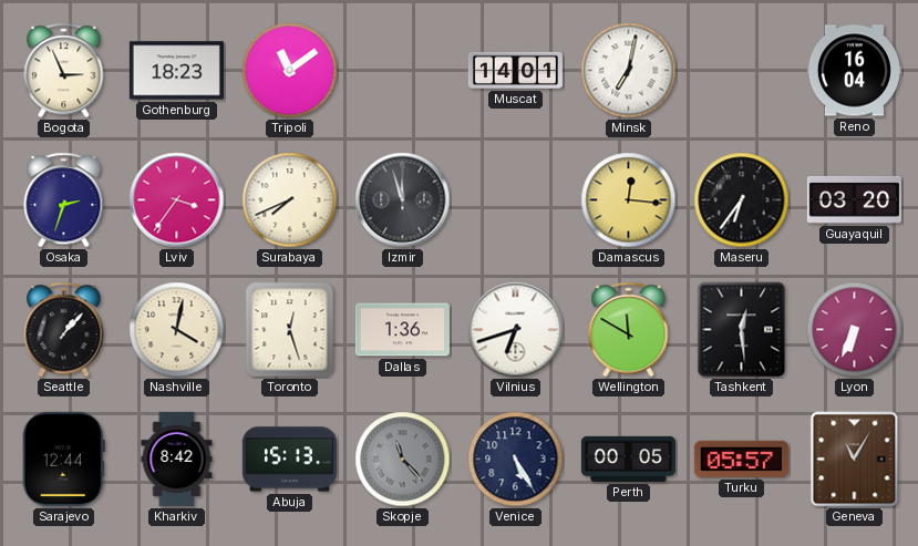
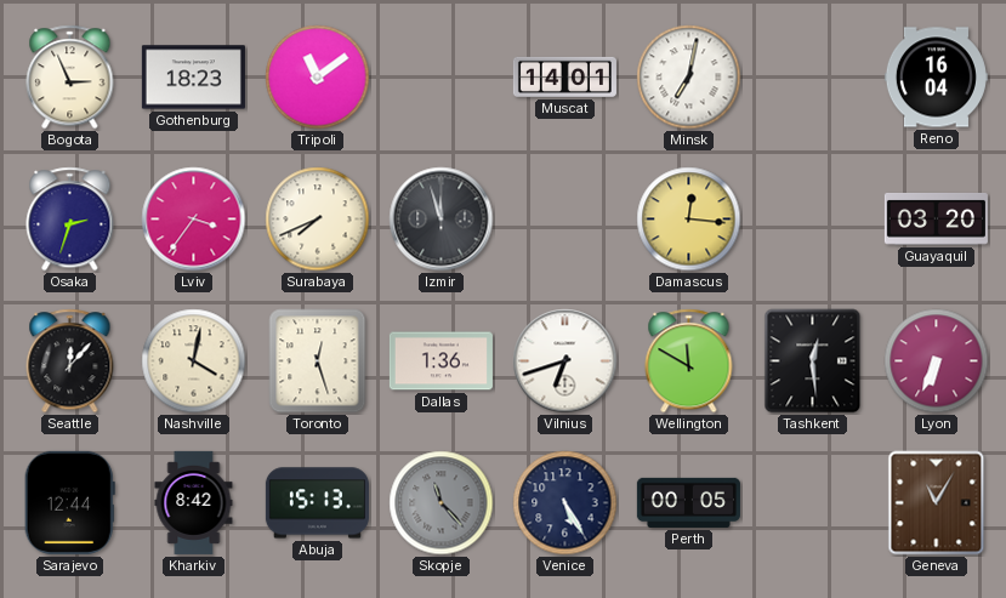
Maseru: 6:36 -> none (742, 200)
Seattle: 1:07 -> 12:07 (70, 361)
Turku: 05:57 -> none (741, 459)
